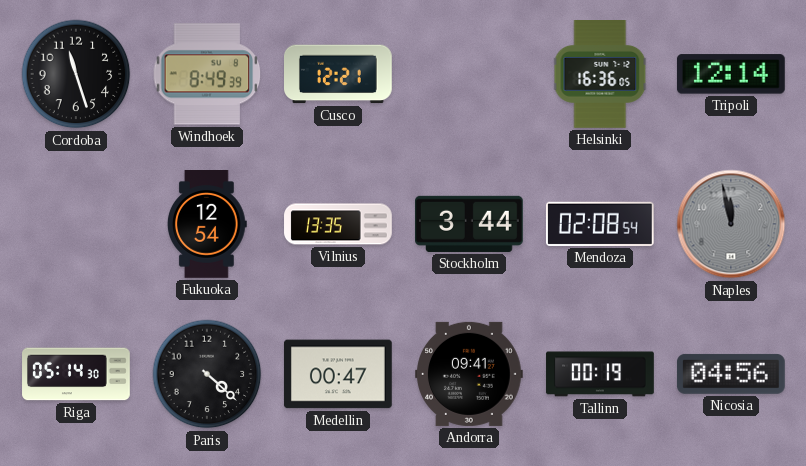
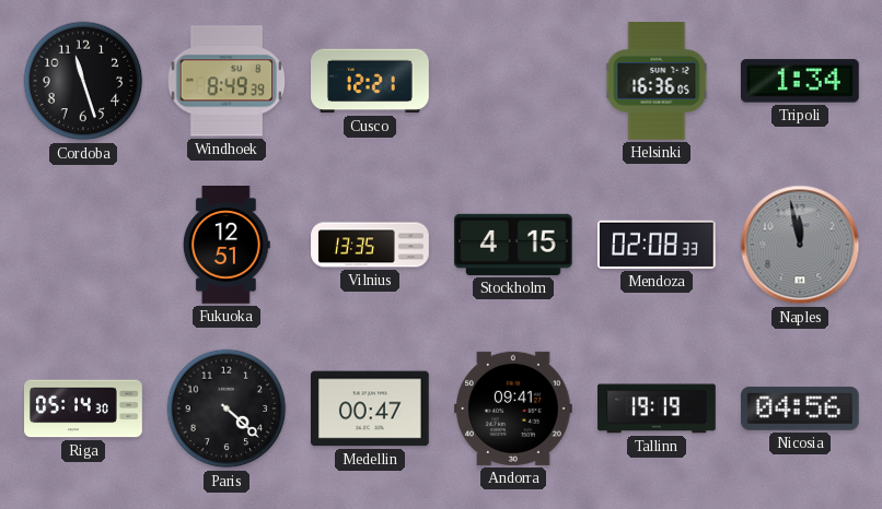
Tripoli: 12:14 -> 1:34 (800, 81)
Fukuoka: 12:54 -> 12:51 (227, 246)
Stockholm: 3:44 -> 4:15 (514, 245)
Mendoza: 02:08:54 -> 02:08:33 (657, 245)
Tallinn: 00:19 -> 19:19 (657, 409)
